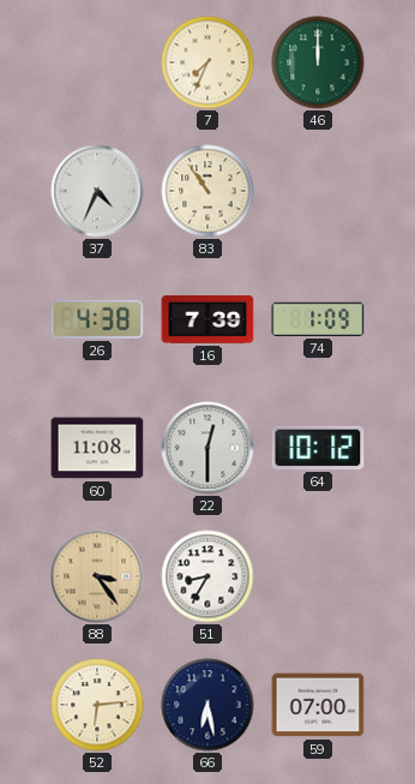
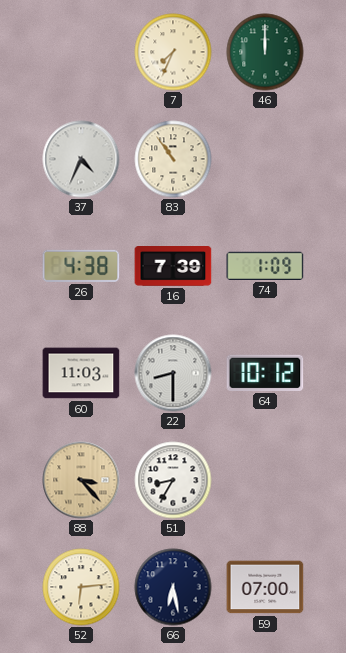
60: 11:08 -> 11:03 (81, 373)
22: 12:30 -> 8:30 (173, 373)
88: 3:24 -> 3:23 (81, 480)
